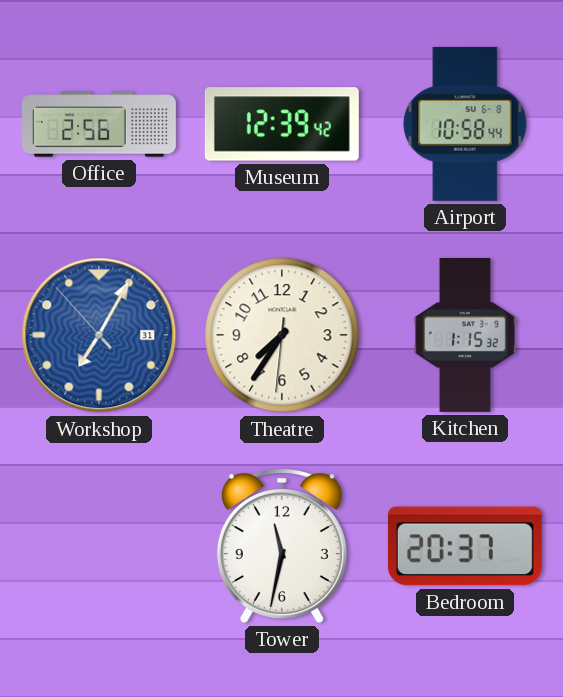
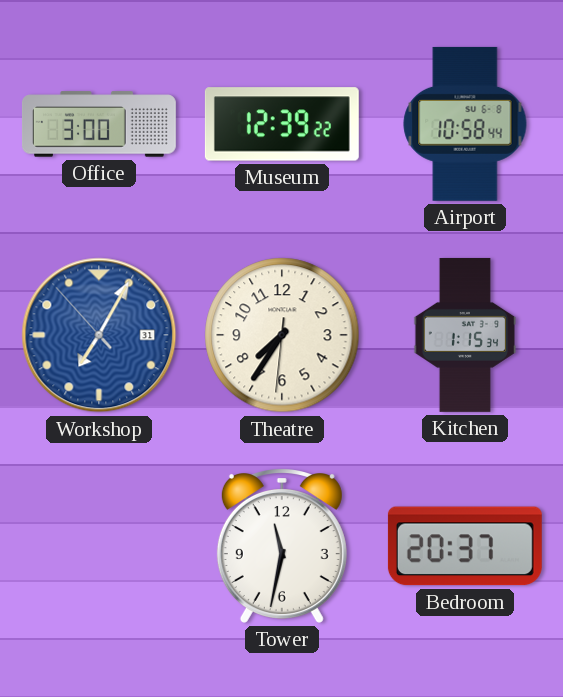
Office: 2:56 -> 3:00 (99, 124)
Museum: 12:39:42 -> 12:39:22 (282, 124)
Kitchen: 1:15:32 -> 1:15:34 (465, 335)
